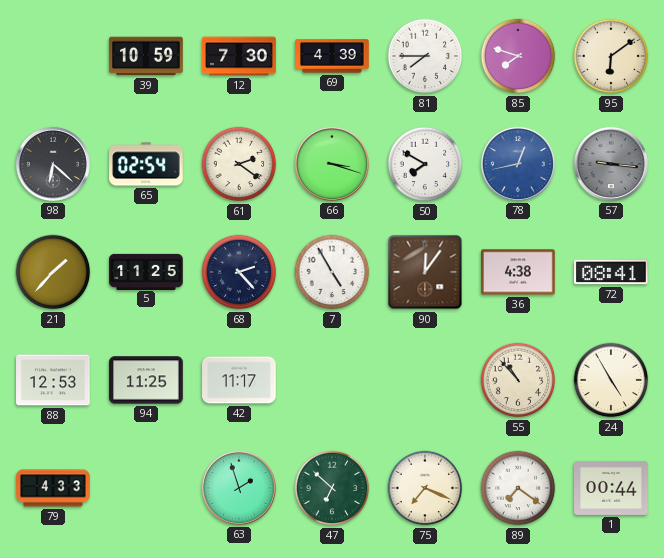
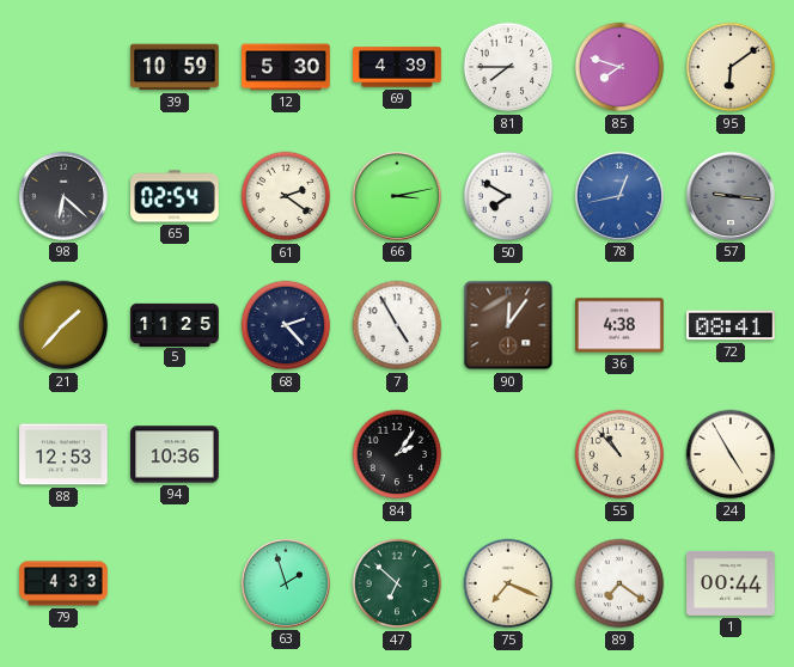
12: 7:30 -> 5:30 (286, 67)
66: 3:18 -> 3:13 (397, 196)
94: 11:25 -> 10:36 (175, 454)
42: 11:17 -> none (239, 380)
84: none -> 2:06 (397, 454)
